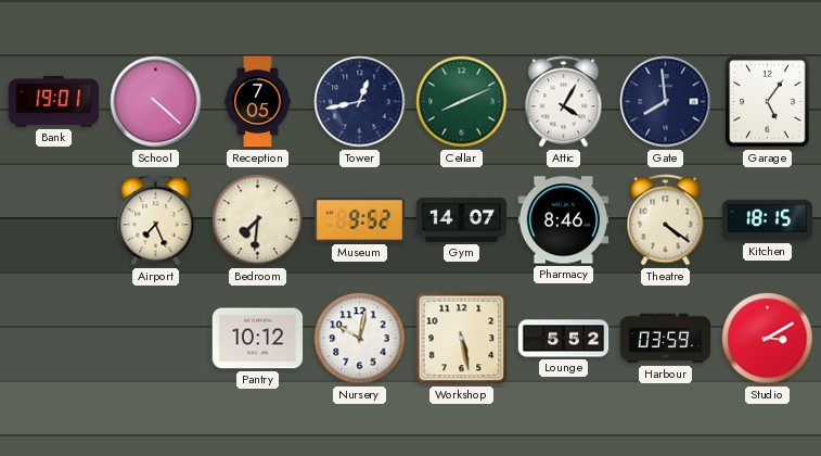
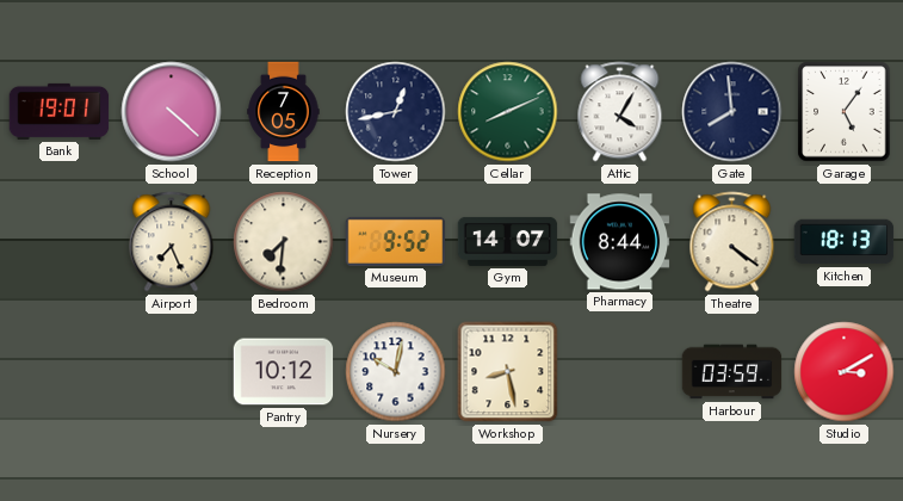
Pharmacy: 8:46 -> 8:44 (620, 242)
Kitchen: 18:15 -> 18:13 (845, 242)
Workshop: 5:28 -> 8:28 (508, 372)
Lounge: 5:52 -> none (564, 339)
